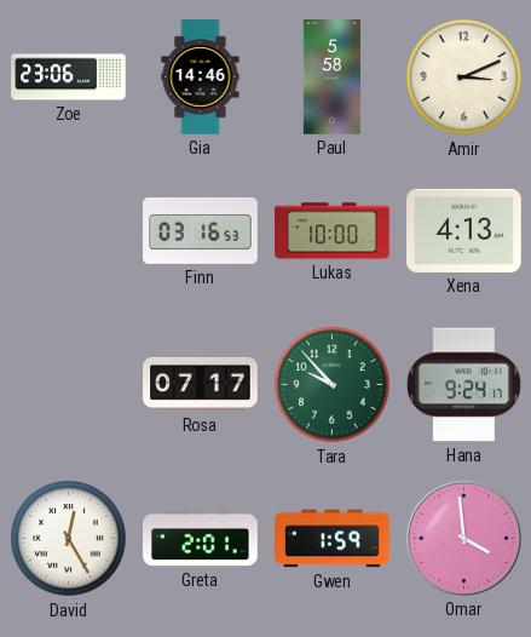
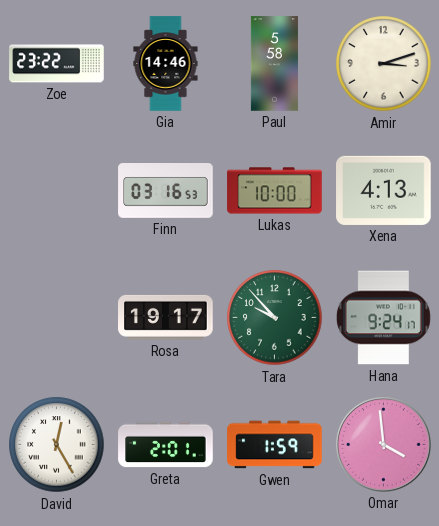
Zoe: 23:06 -> 23:22 (57, 64)
Amir: 3:11 -> 3:12 (384, 64)
Rosa: 07:17 -> 19:17 (166, 317)
